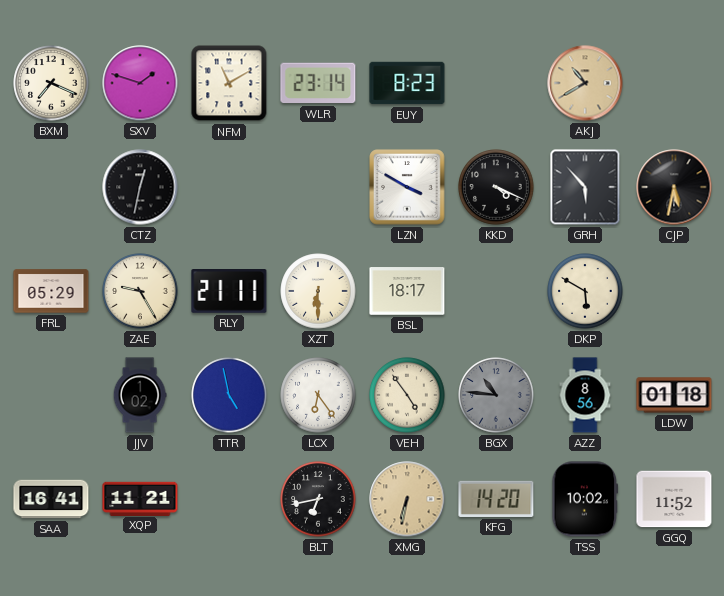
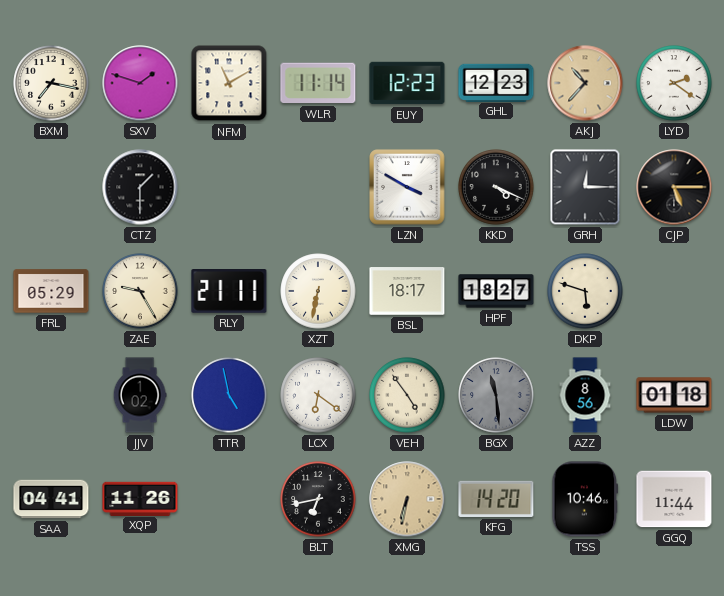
BXM: 7:19 -> 7:17 (51, 83)
WLR: 23:14 -> 11:14 (318, 83)
EUY: 8:23 -> 12:23 (407, 83)
GHL: none -> 12:23 (496, 82)
AKJ: 10:40 -> 10:37 (585, 83)
LYD: none -> 2:21 (674, 83)
CTZ: 12:32 -> 1:30 (140, 187)
GRH: 5:53 -> 12:15 (585, 187)
CJP: 5:32 -> 5:15 (674, 187)
XZT: 6:30 -> 6:32 (318, 291)
HPF: none -> 18:27 (496, 291)
DKP: 5:50 -> 5:48 (585, 291)
LCX: 6:24 -> 6:21 (318, 395)
BGX: 10:46 -> 11:29 (496, 395)
SAA: 16:41 -> 04:41 (51, 499)
XQP: 11:21 -> 11:26 (140, 498)
TSS: 10:02 -> 10:46 (585, 499)
GGQ: 11:52 -> 11:44 (674, 499)
